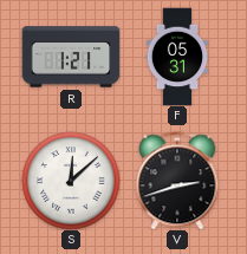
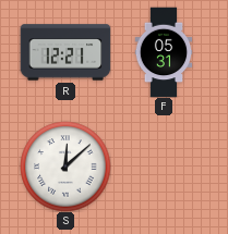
R: 1:21 -> 12:21 (65, 52)
V: 2:42 -> none (177, 181)
